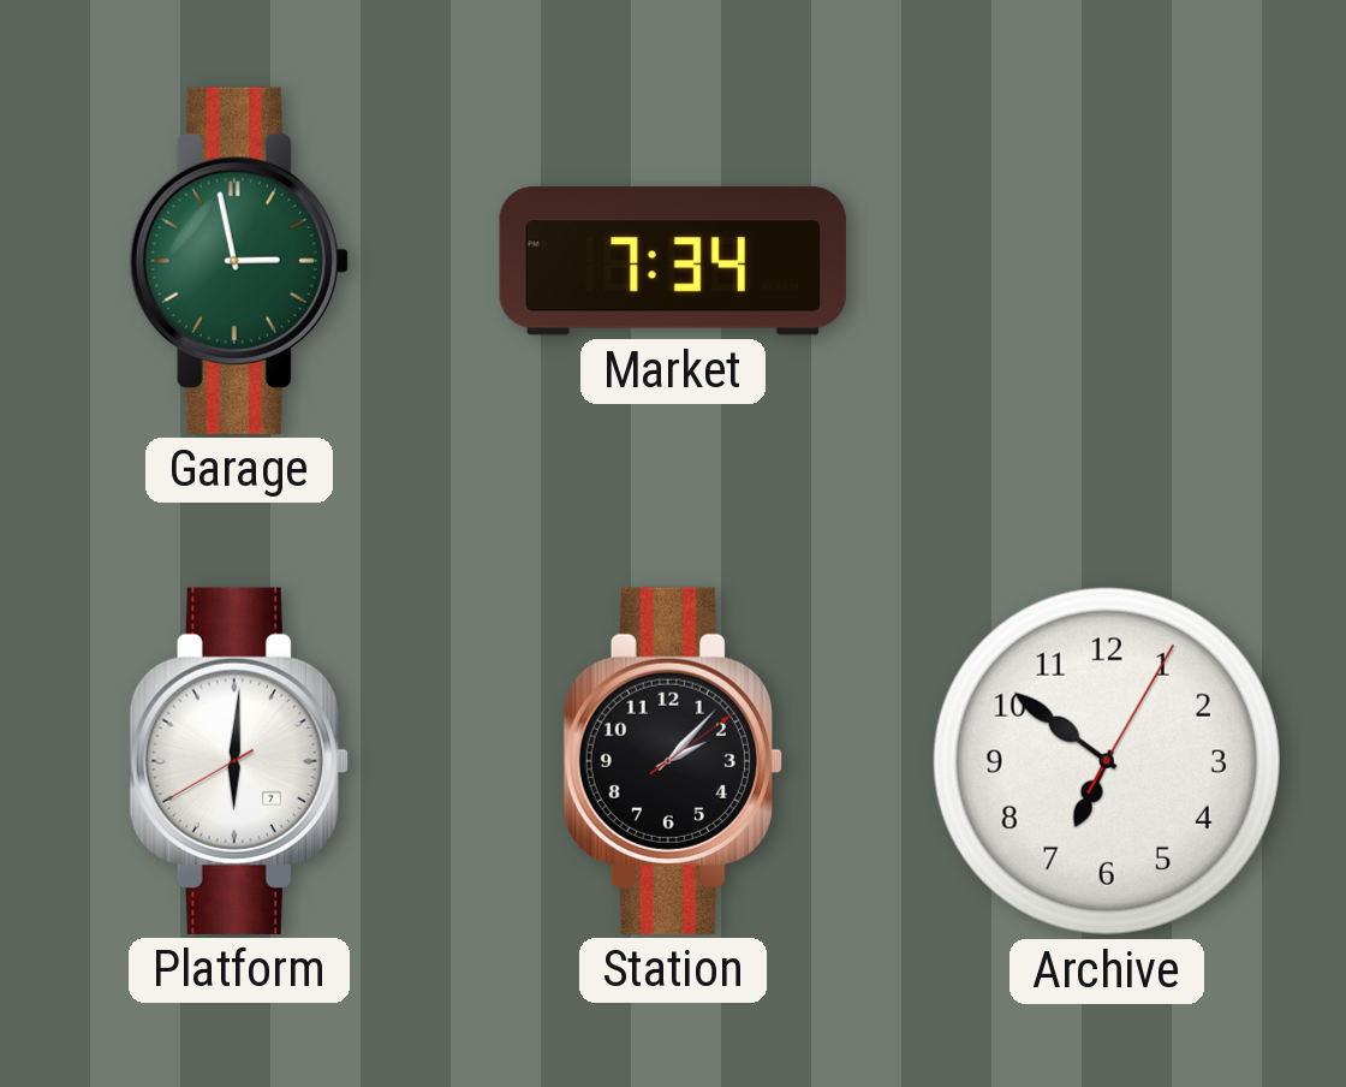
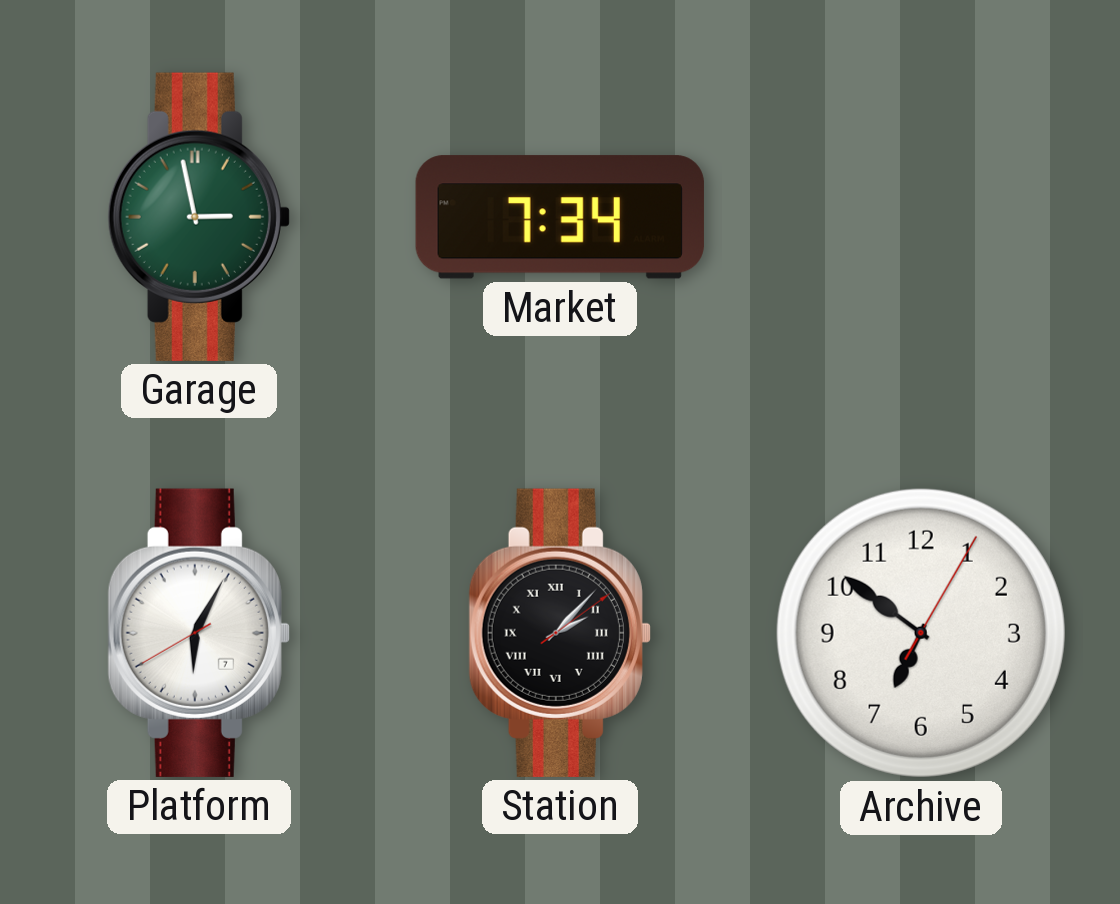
Platform: 6:00 -> 6:04 (199, 633)
Station numerals: Arabic -> Roman (560, 633)
